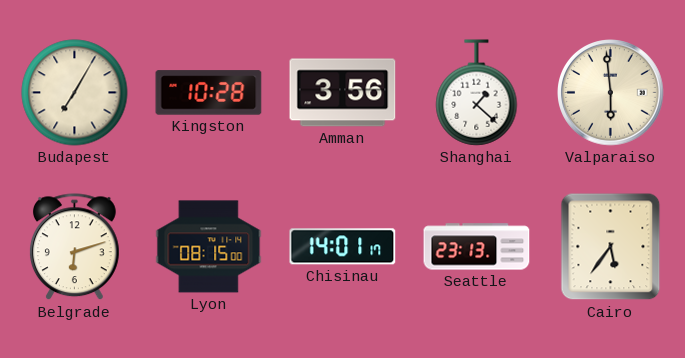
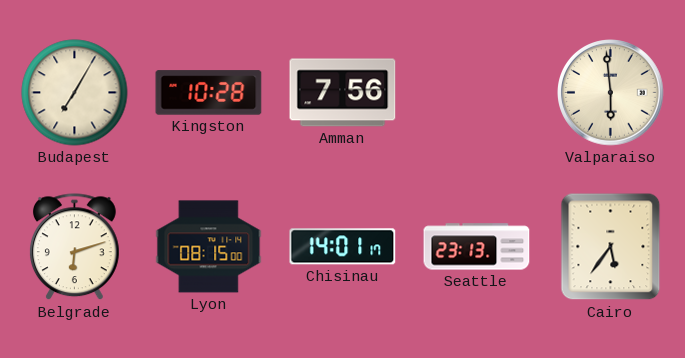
Amman: 3:56 -> 7:56 (343, 93)
Shanghai: 1:22 -> none (477, 93)
